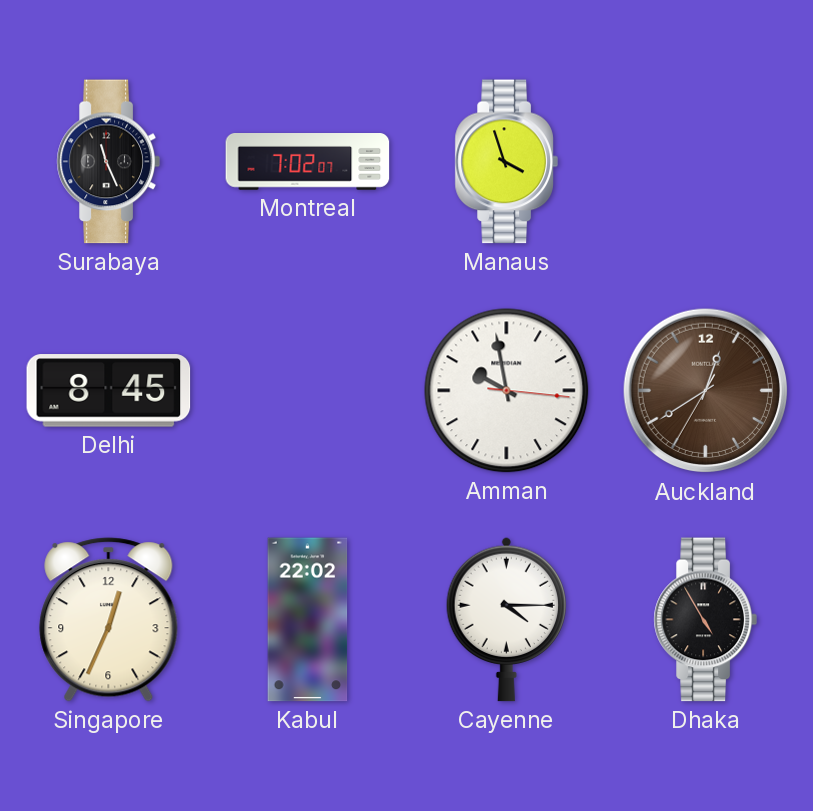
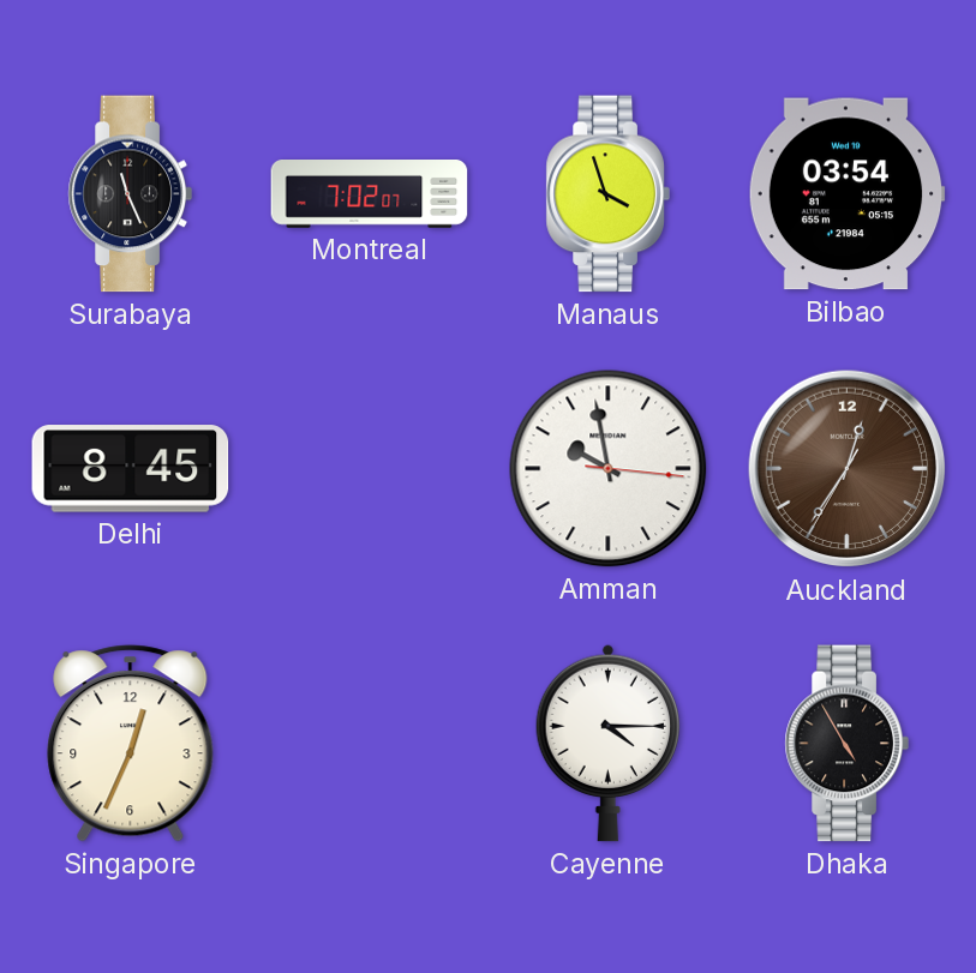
Bilbao: none -> 03:54 (846, 194)
Auckland: 12:39 -> 12:35 (848, 469)
Kabul: 22:02 -> none (308, 620)
